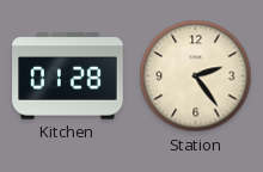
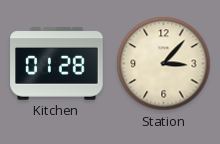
Station: 2:24 -> 3:07 (164, 64)
